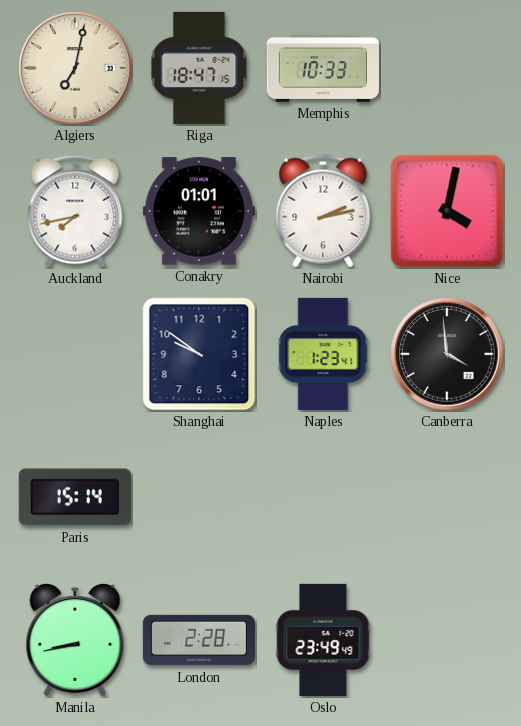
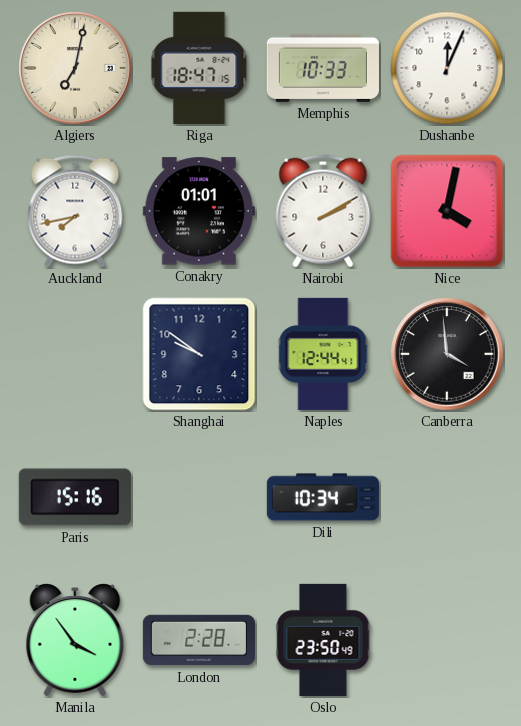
Dushanbe: none -> 12:04 (447, 68)
Nairobi: 2:13 -> 2:10 (323, 211)
Naples: 1:23 -> 12:44 (323, 354)
Paris: 15:14 -> 15:16 (75, 497)
Dili: none -> 10:34 (323, 497)
Manila: 8:43 -> 3:54 (75, 640)
Oslo: 23:49 -> 23:50 (323, 640)
